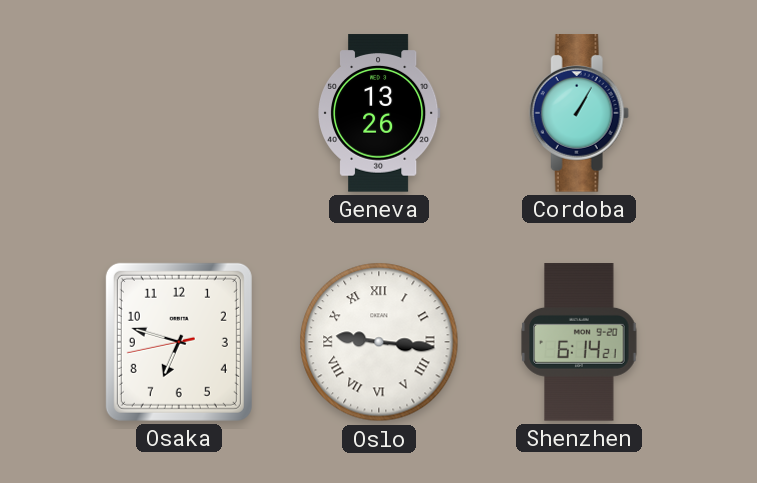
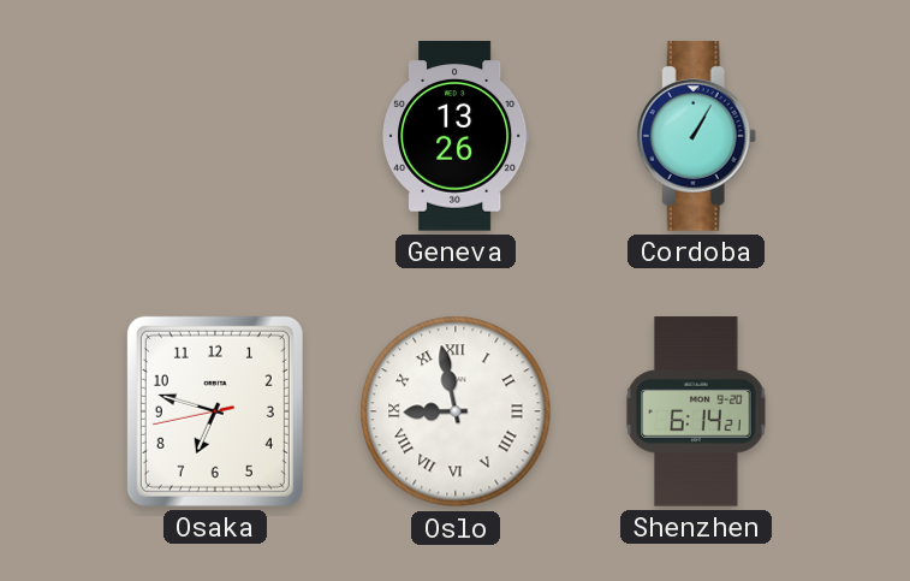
Oslo: 9:16 -> 8:58 (456, 411)
